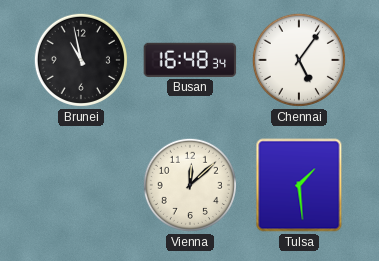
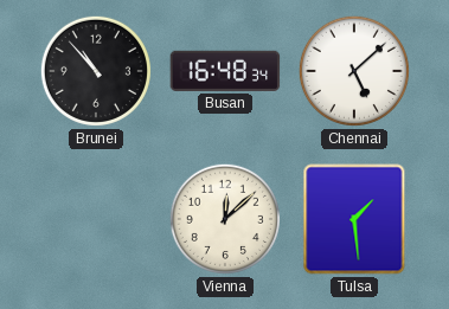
Brunei: 10:58 -> 10:53 (96, 71)
Chennai: 5:06 -> 5:08 (354, 71)
